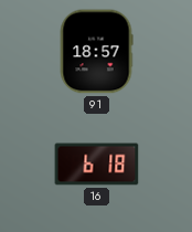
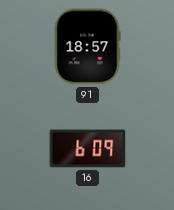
16: 6:18 -> 6:09 (88, 149)
